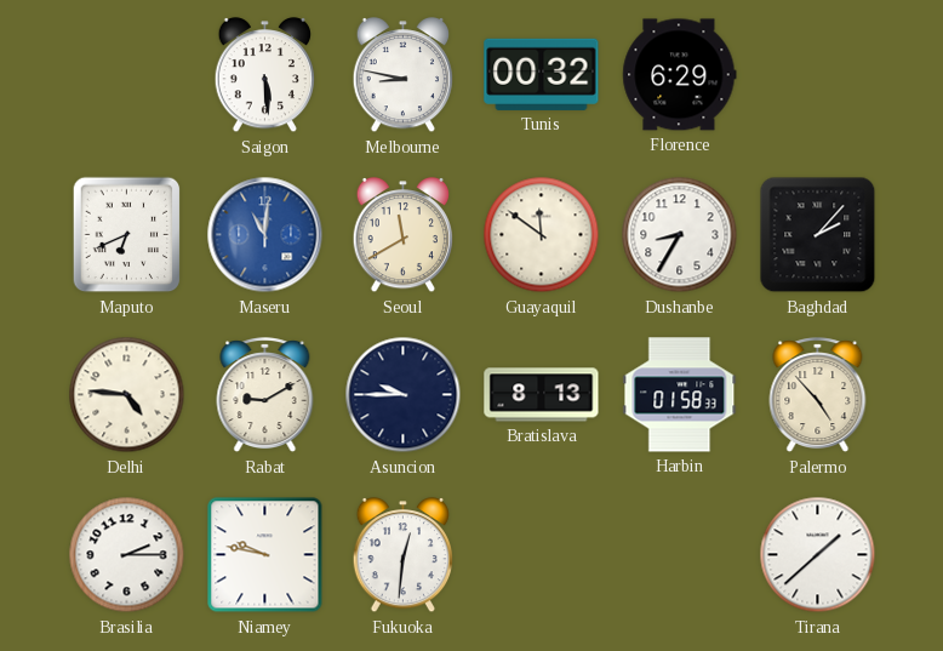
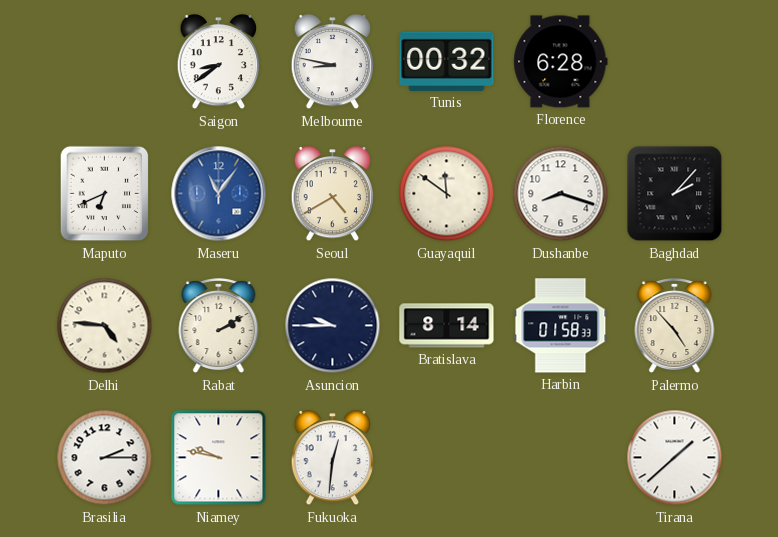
Saigon: 5:29 -> 8:39 (218, 63)
Florence: 6:29 -> 6:28 (561, 62)
Maseru: 11:01 -> 11:06 (219, 194)
Seoul: 11:40 -> 4:40 (332, 195)
Dushanbe: 8:35 -> 8:18 (561, 194)
Rabat: 9:10 -> 2:10 (219, 326)
Bratislava: 8:13 -> 8:14 (447, 326)
